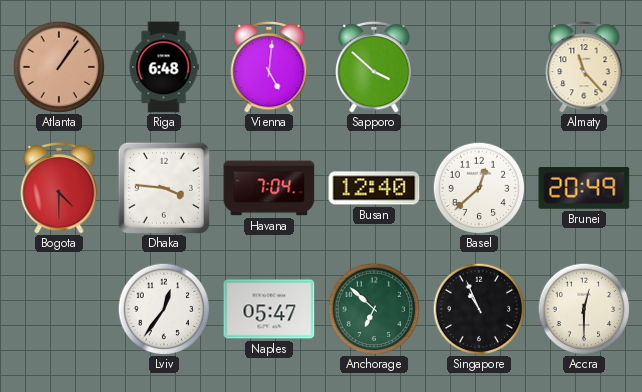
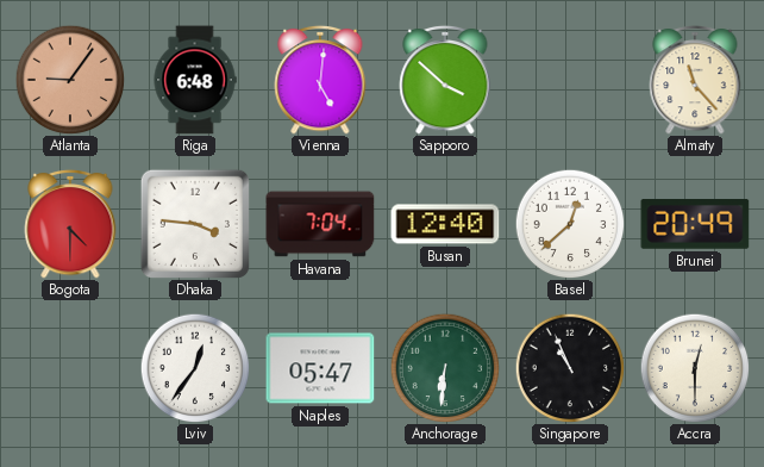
Atlanta: 1:06 -> 9:06 (70, 80)
Anchorage: 6:52 -> 6:31 (445, 368)
